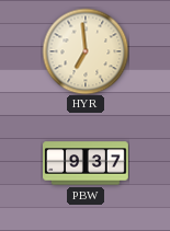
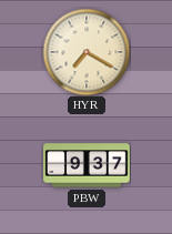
HYR: 6:59 -> 7:20 (87, 52)
